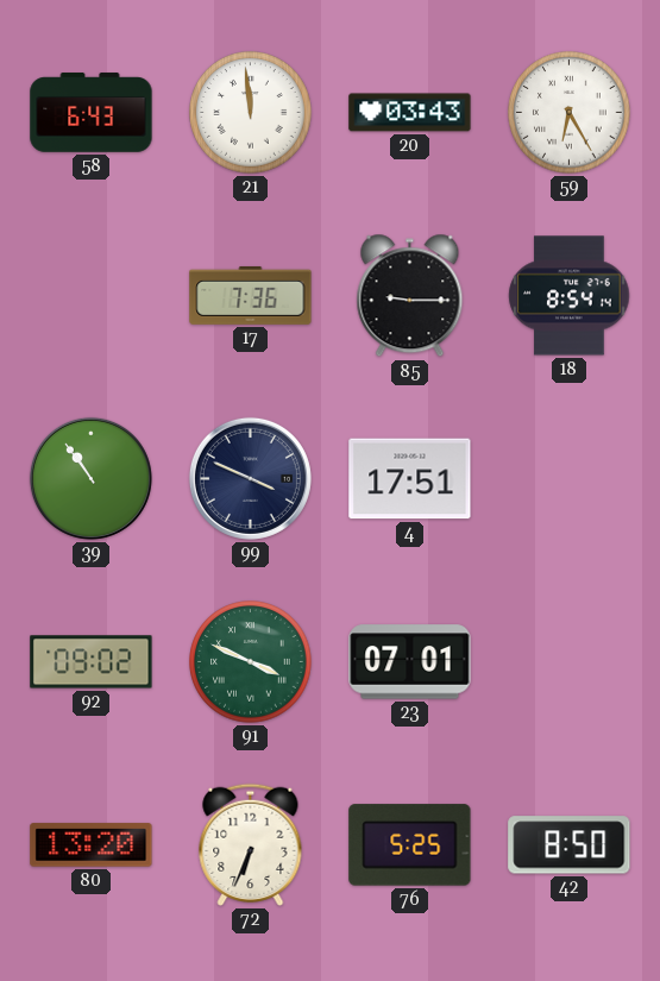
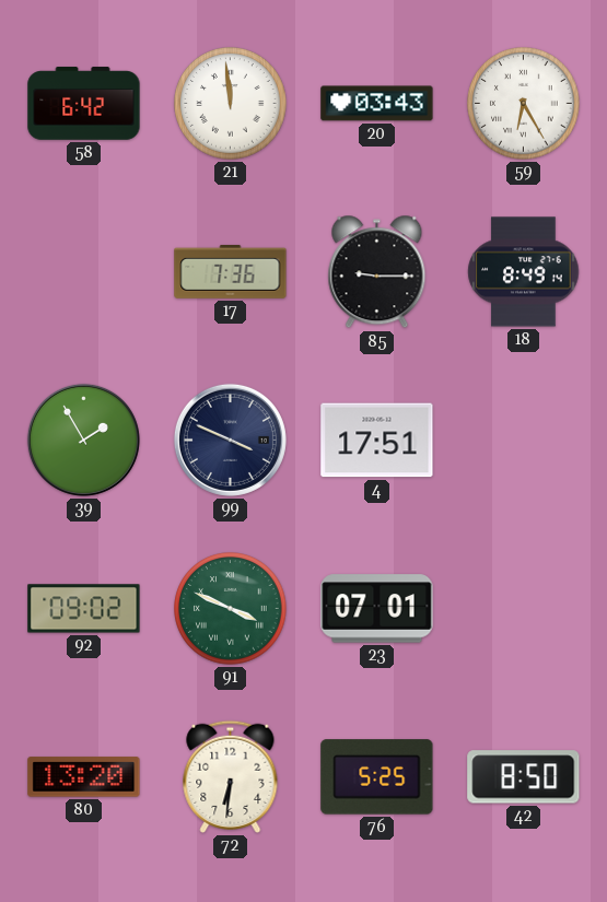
58: 6:43 -> 6:42 (84, 104)
18: 8:54 -> 8:49 (524, 272)
39: 10:54 -> 1:55 (83, 440)
72: 6:34 -> 6:31 (231, 776)
